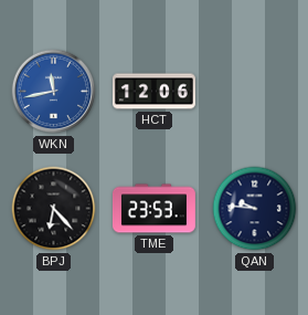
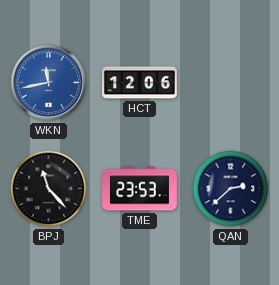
BPJ: 6:23 -> 11:23 (49, 189)
QAN: 9:46 -> 2:38 (231, 189)
